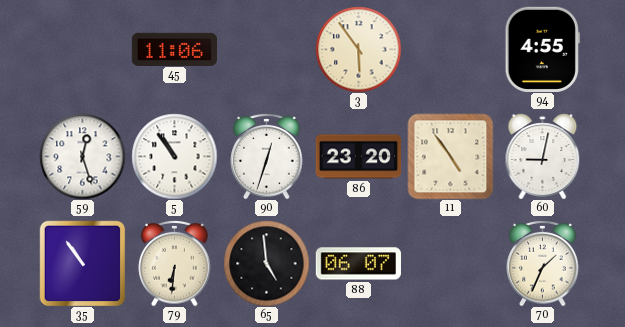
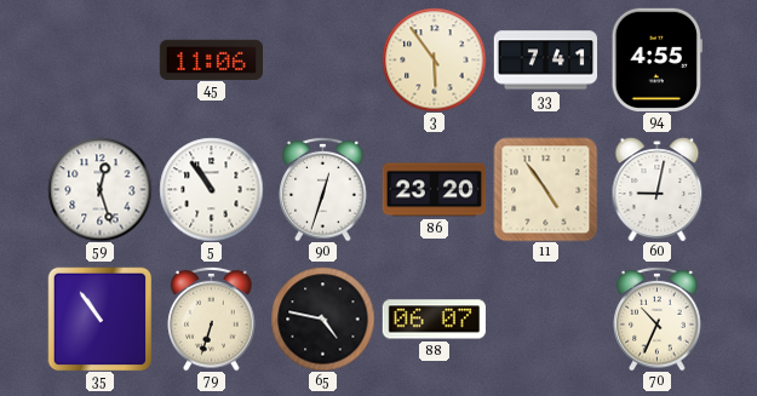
33: none -> 7:41 (545, 61)
79: 6:31 -> 6:33 (212, 318)
65: 4:59 -> 4:47 (322, 318)
70: 1:34 -> 10:34 (658, 318)
